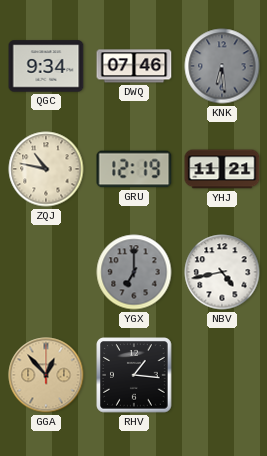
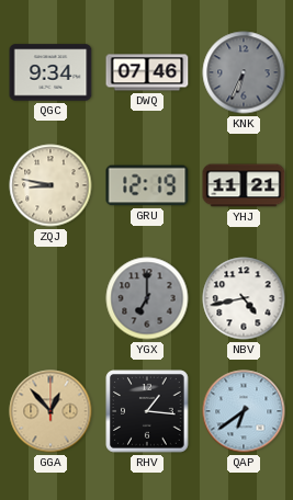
KNK: 6:29 -> 6:34 (244, 72)
ZQJ: 10:47 -> 8:47 (50, 185)
QAP: none -> 6:39 (244, 411)
